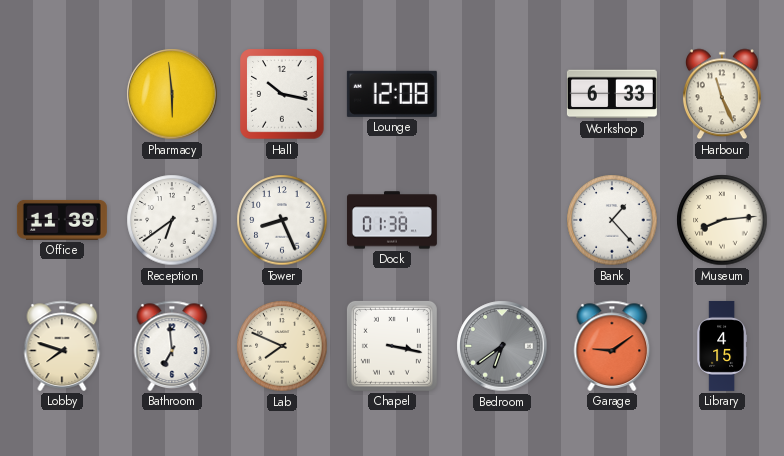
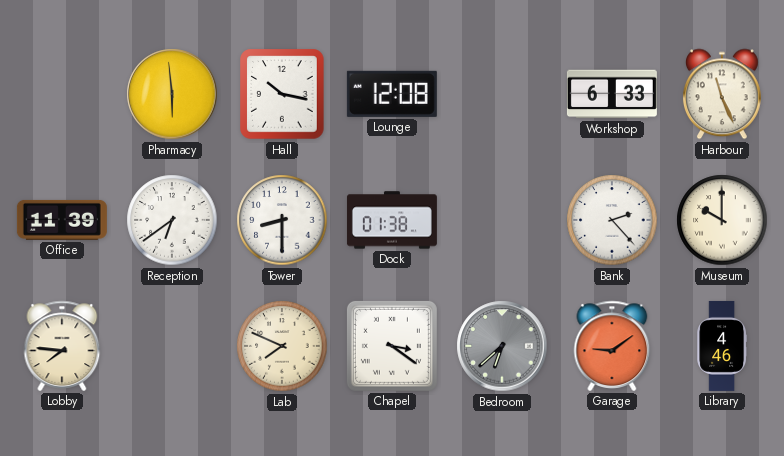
Tower: 8:26 -> 8:30 (282, 220)
Bank: 1:23 -> 2:23 (612, 220)
Museum: 8:14 -> 10:00 (722, 220)
Lobby: 7:48 -> 7:46 (62, 346)
Bathroom: 6:59 -> none (172, 346)
Chapel: 3:17 -> 3:21 (392, 346)
Bedroom: 6:39 -> 6:38 (502, 346)
Library: 4:15 -> 4:46 (722, 346)
